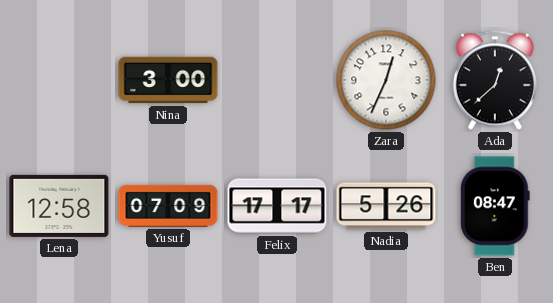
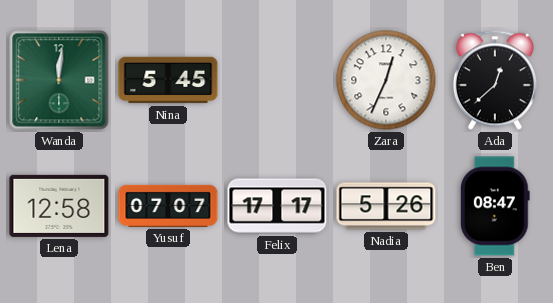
Wanda: none -> 12:01 (59, 80)
Nina: 3:00 -> 5:45 (168, 80)
Yusuf: 07:09 -> 07:07 (168, 206)
